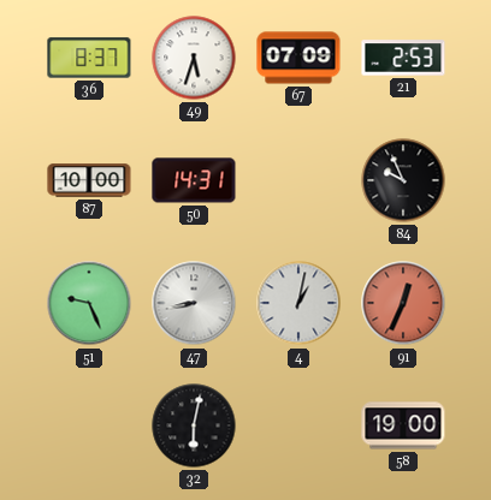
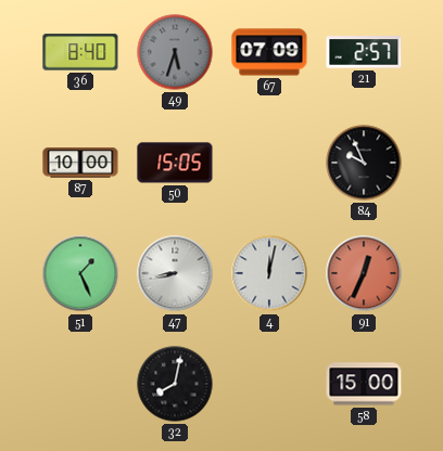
36: 8:37 -> 8:40 (80, 52)
49 dial: white -> grey (175, 52)
21: 2:53 -> 2:57 (364, 52)
50: 14:31 -> 15:05 (175, 163)
51: 9:26 -> 1:26 (80, 273)
4: 1:02 -> 12:02 (269, 273)
32: 6:02 -> 8:02 (175, 384)
58: 19:00 -> 15:00 (364, 384)
